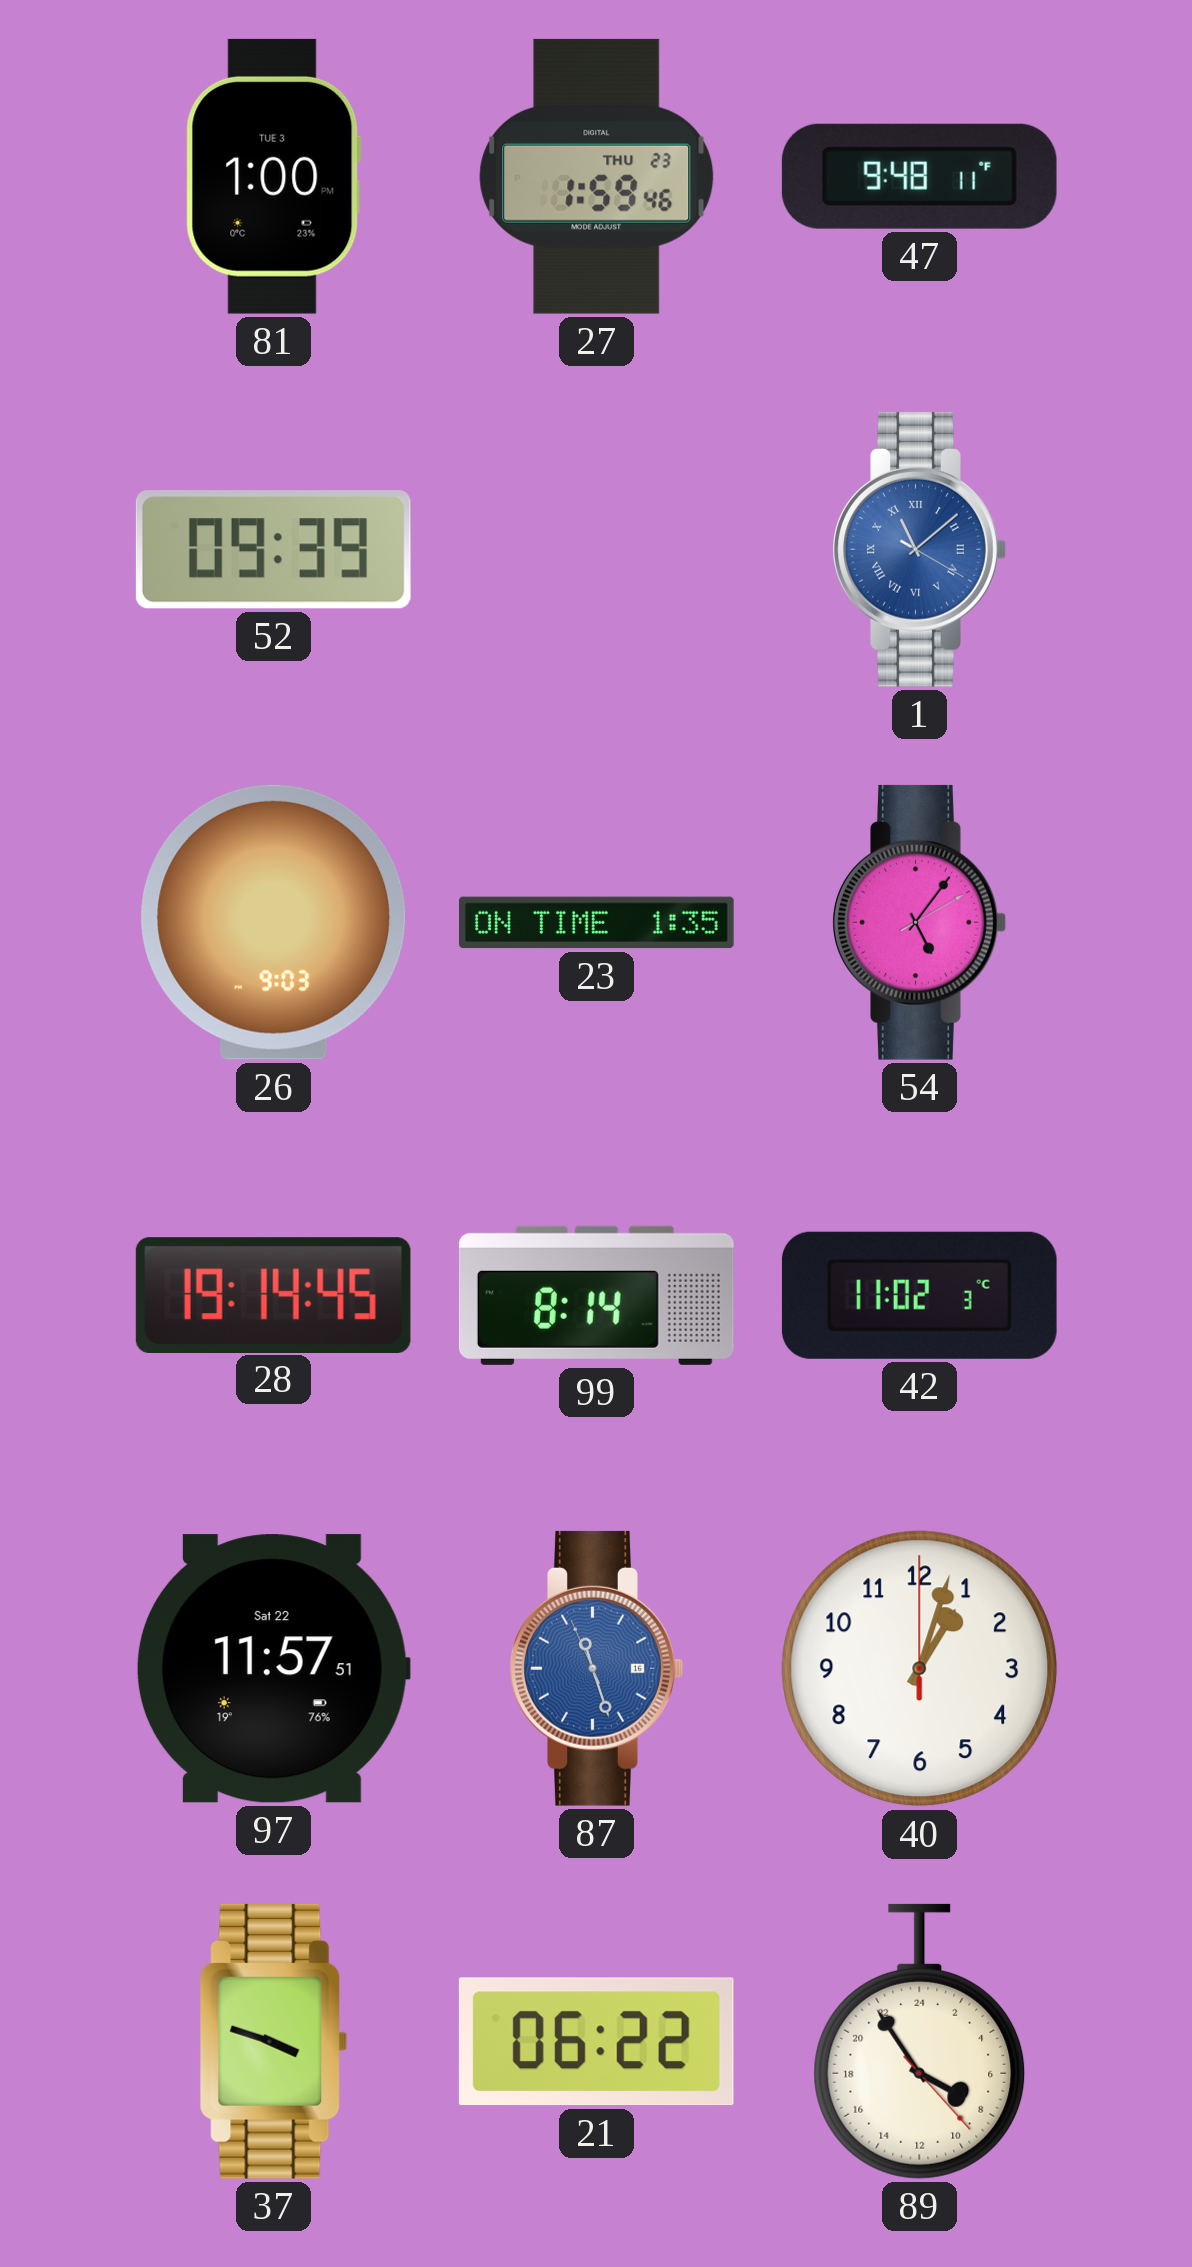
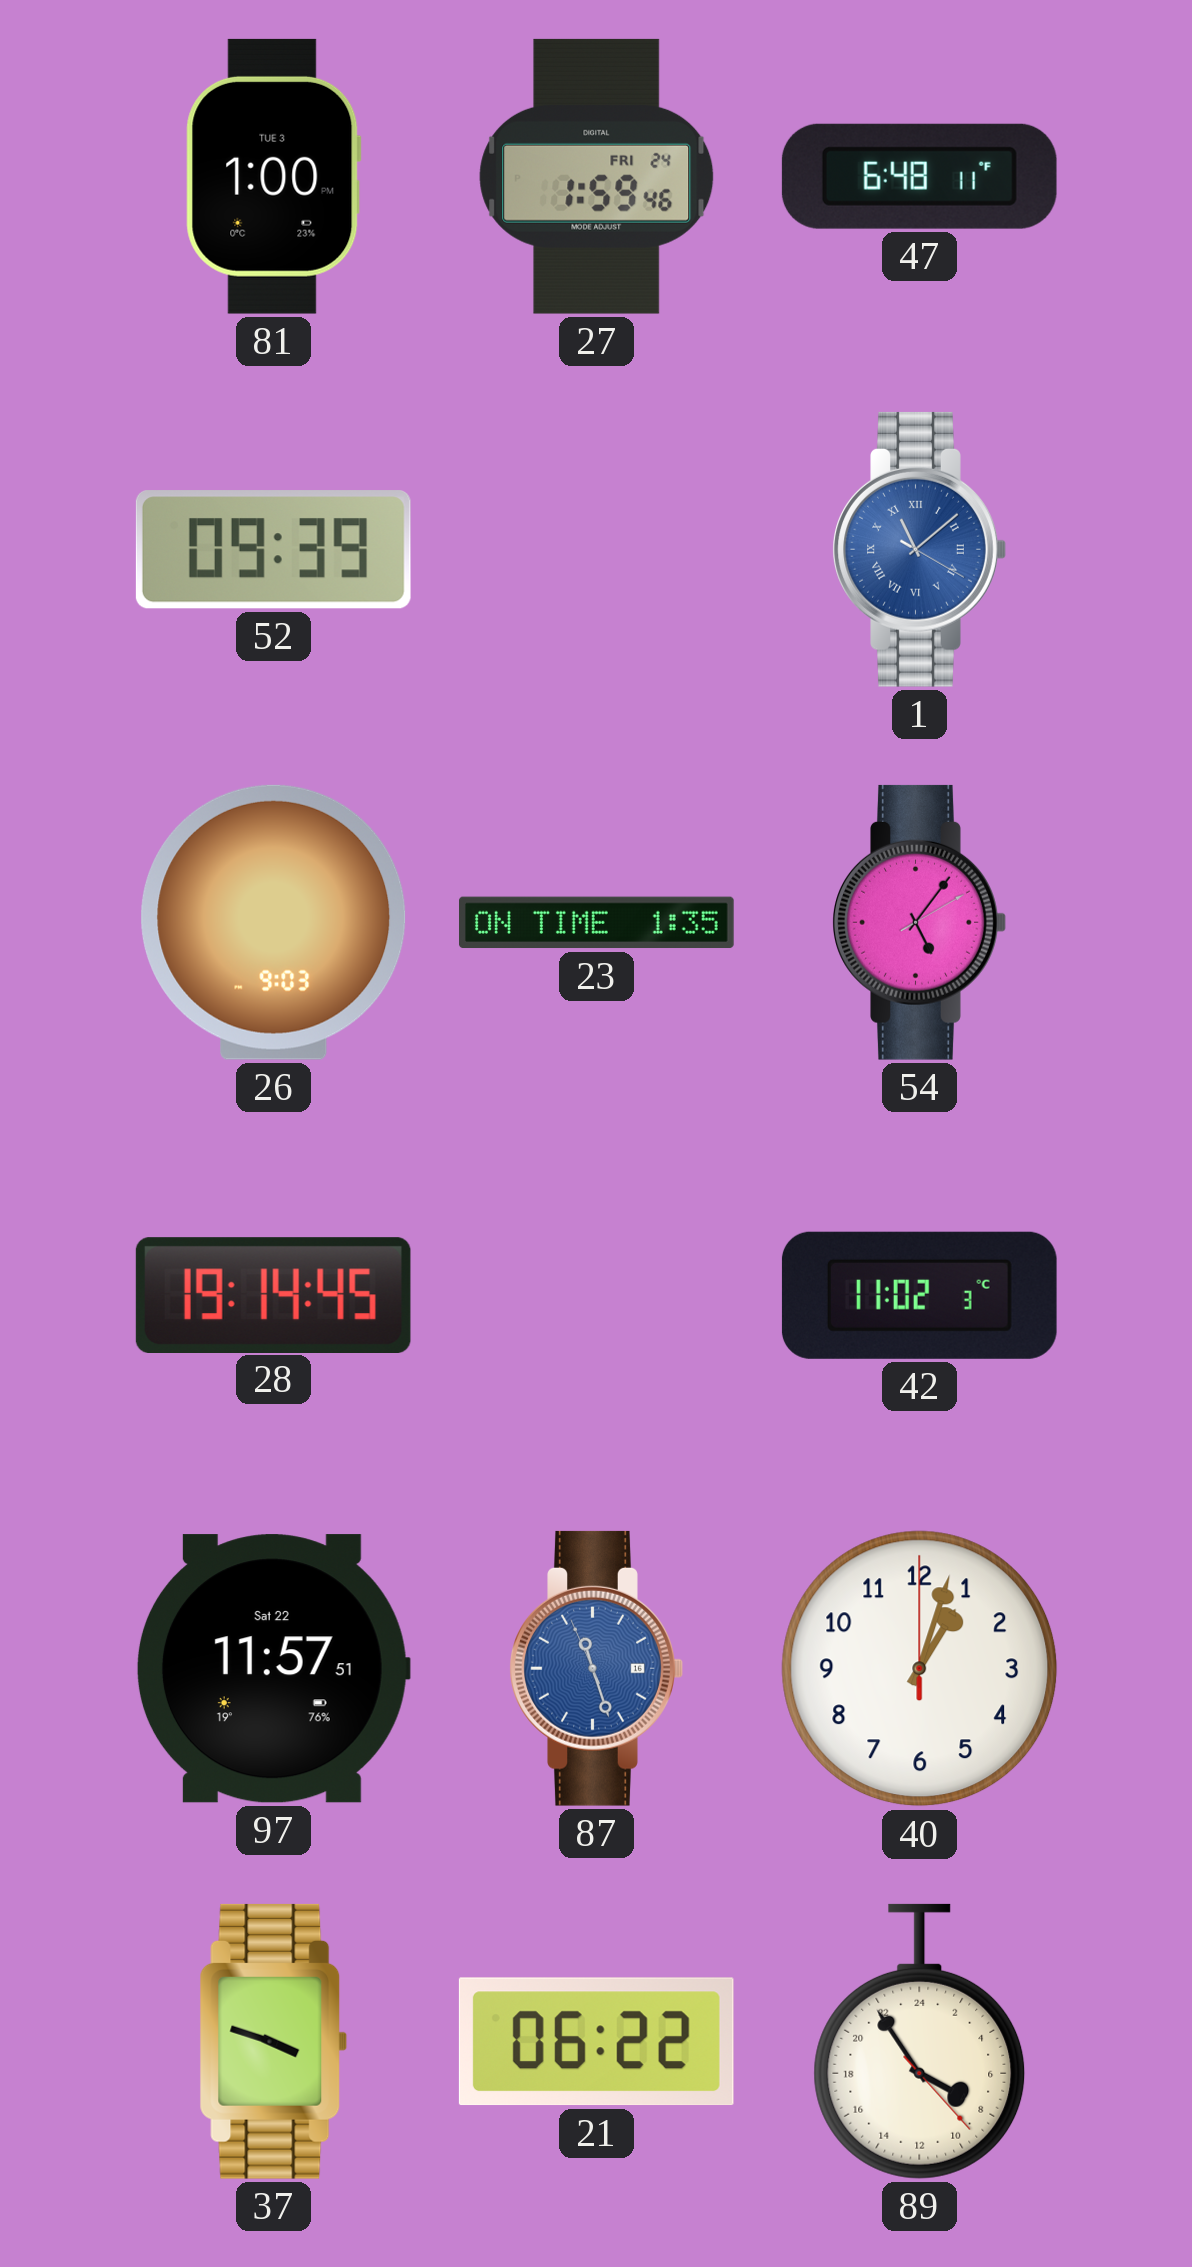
27 date: THU 23 -> FRI 24 (597, 176)
47: 9:48 -> 6:48 (919, 176)
99: 8:14 -> none (596, 1295)
